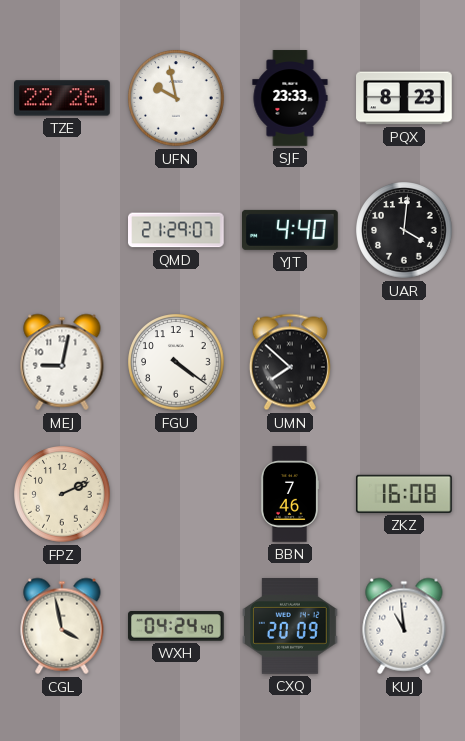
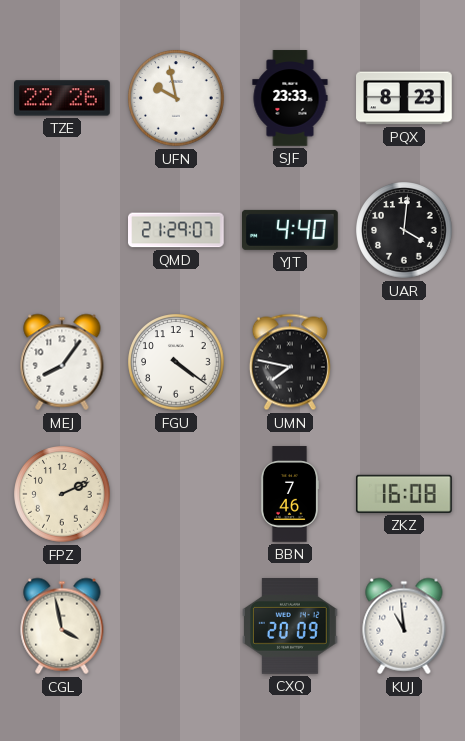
MEJ: 9:02 -> 8:06 (62, 362)
UMN: 7:52 -> 7:47 (290, 362)
WXH: 04:24 -> none (177, 627)
